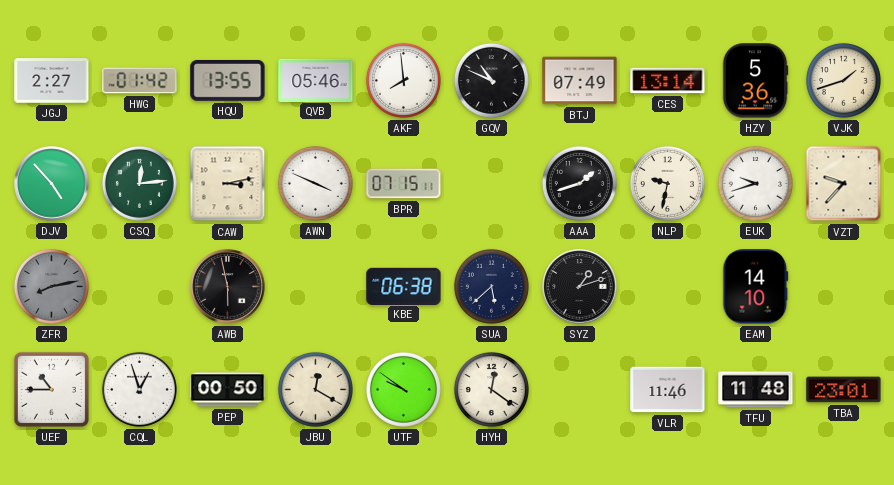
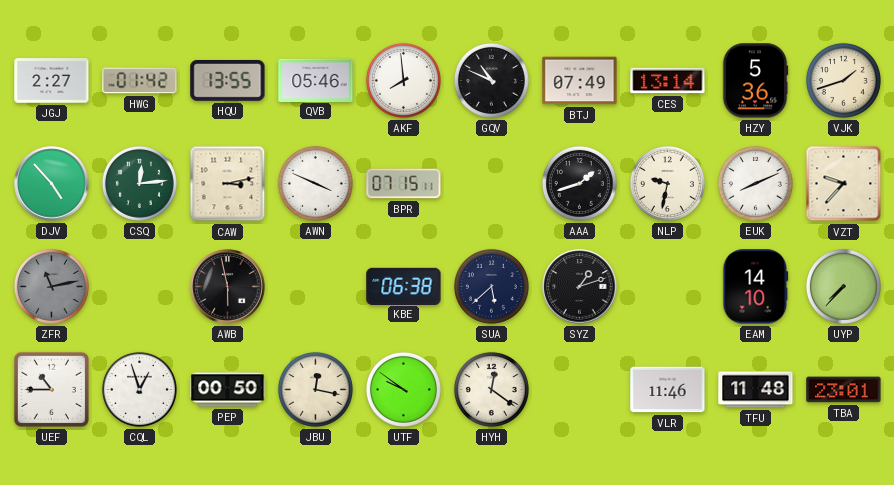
EUK: 9:42 -> 8:11 (755, 183)
ZFR: 8:13 -> 11:13 (51, 286)
UYP: none -> 7:37 (843, 286)
JBU: 12:20 -> 12:17 (315, 389)
